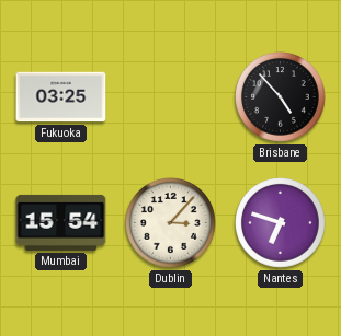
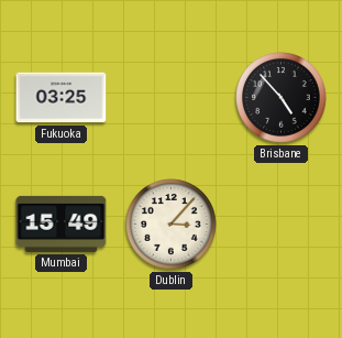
Mumbai: 15:54 -> 15:49 (62, 223)
Nantes: 6:48 -> none (281, 223)
